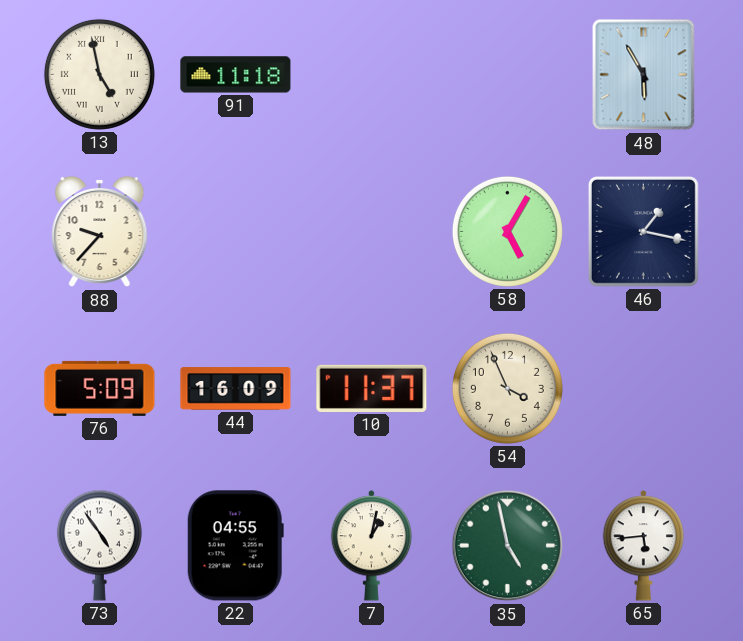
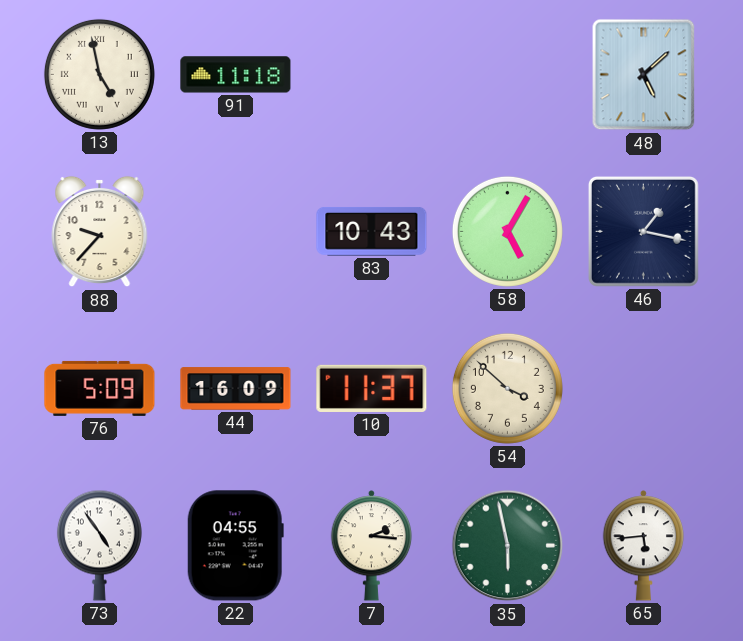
48: 5:55 -> 5:08 (644, 75)
83: none -> 10:43 (372, 232)
54: 3:56 -> 3:52 (507, 388)
7: 1:02 -> 2:16 (372, 546)
35: 4:58 -> 5:58 (508, 546)
